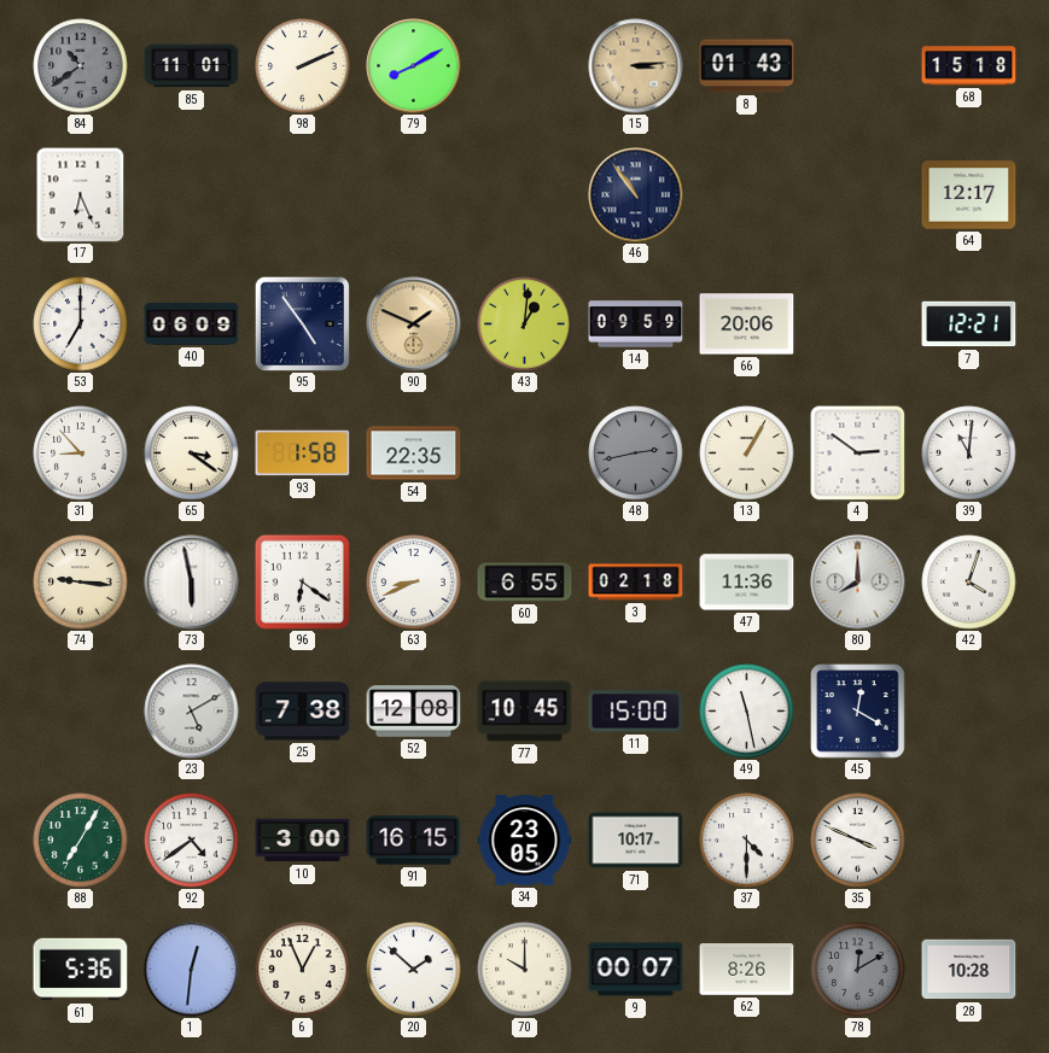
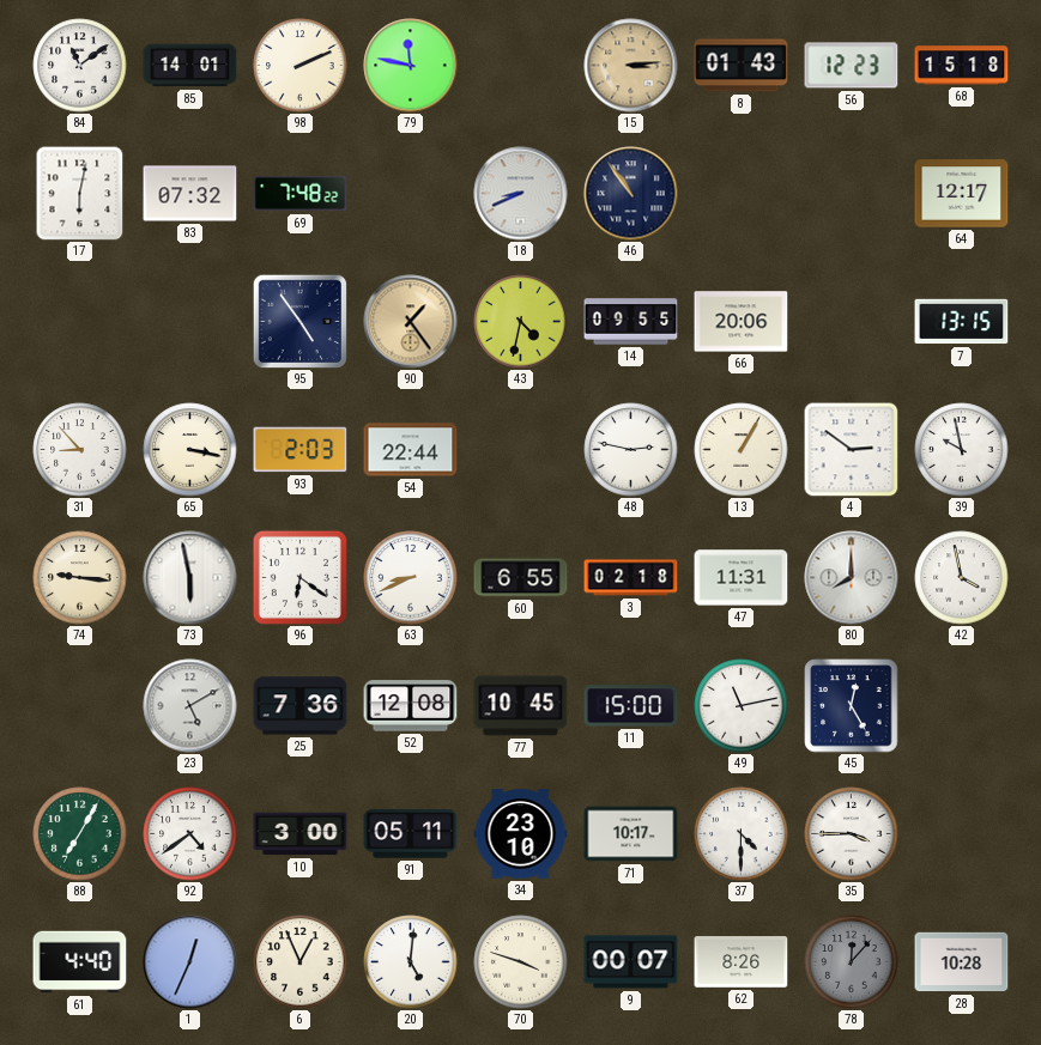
84: 10:39 -> 11:09 (80, 66)
84 dial: grey -> white (80, 66)
85: 11:01 -> 14:01 (190, 66)
79: 8:10 -> 11:47 (411, 66)
56: none -> 12:23 (852, 66)
17: 6:26 -> 6:02 (80, 194)
83: none -> 07:32 (190, 194)
69: none -> 7:48 (301, 194)
18: none -> 8:41 (521, 194)
53: 7:00 -> none (81, 324)
40: 06:09 -> none (192, 323)
90: 1:49 -> 1:24 (411, 322)
43: 1:01 -> 4:32 (521, 322)
14: 09:59 -> 09:55 (631, 322)
7: 12:21 -> 13:15 (962, 322)
65: 3:21 -> 3:17 (190, 450)
93: 1:58 -> 2:03 (301, 450)
54: 22:35 -> 22:44 (411, 450)
48: 2:43 -> 2:47 (631, 450)
48 dial: grey -> white (631, 450)
39: 11:01 -> 9:58 (962, 450)
47: 11:36 -> 11:31 (742, 578)
42: 4:03 -> 3:58 (962, 578)
25: 7:38 -> 7:36 (301, 706)
49: 11:28 -> 11:13 (742, 706)
45: 12:20 -> 12:25 (852, 706)
91: 16:15 -> 05:11 (411, 834)
34: 23:05 -> 23:10 (521, 834)
35: 3:49 -> 3:45 (852, 834)
61: 5:36 -> 4:40 (80, 962)
1: 12:31 -> 12:34 (190, 962)
20: 1:52 -> 5:01 (411, 962)
70: 10:00 -> 3:48 (521, 962)
78: 12:10 -> 12:07 (852, 962)
